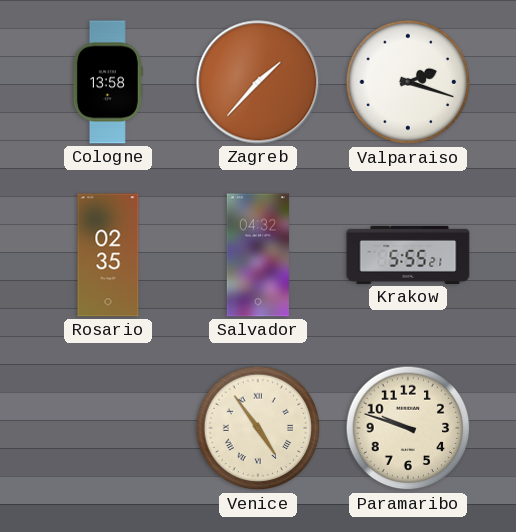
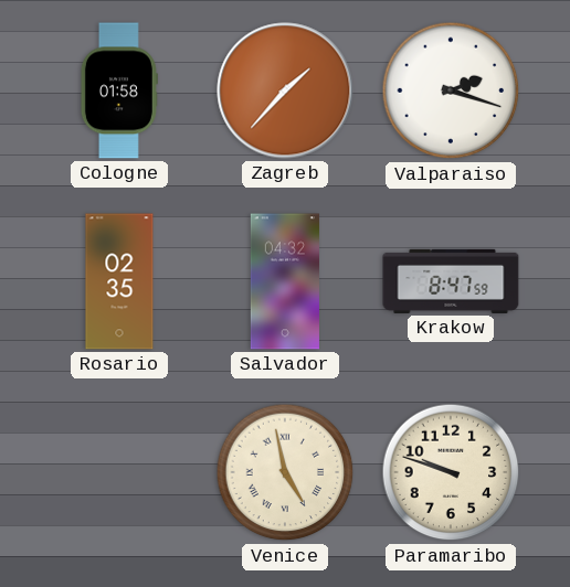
Cologne: 13:58 -> 01:58 (119, 90)
Krakow: 5:55 -> 8:47 (451, 281)
Venice: 4:54 -> 4:58 (285, 472)
